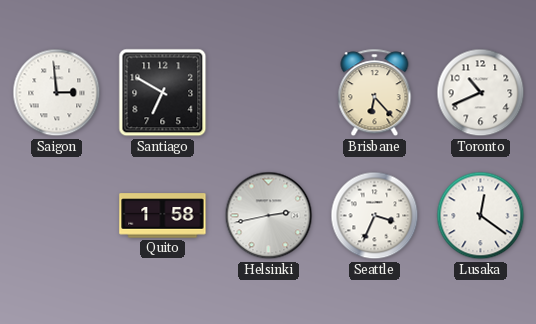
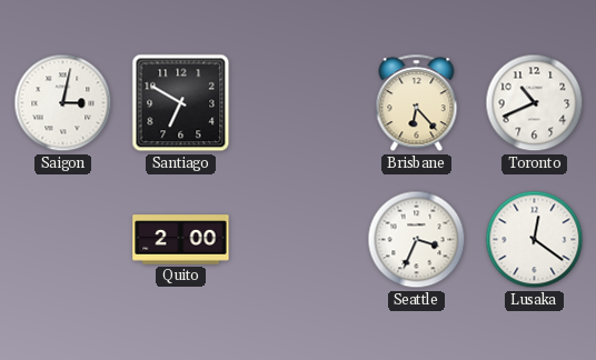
Saigon: 2:59 -> 3:02 (63, 103)
Quito: 1:58 -> 2:00 (181, 240)
Helsinki: 2:43 -> none (269, 216)
